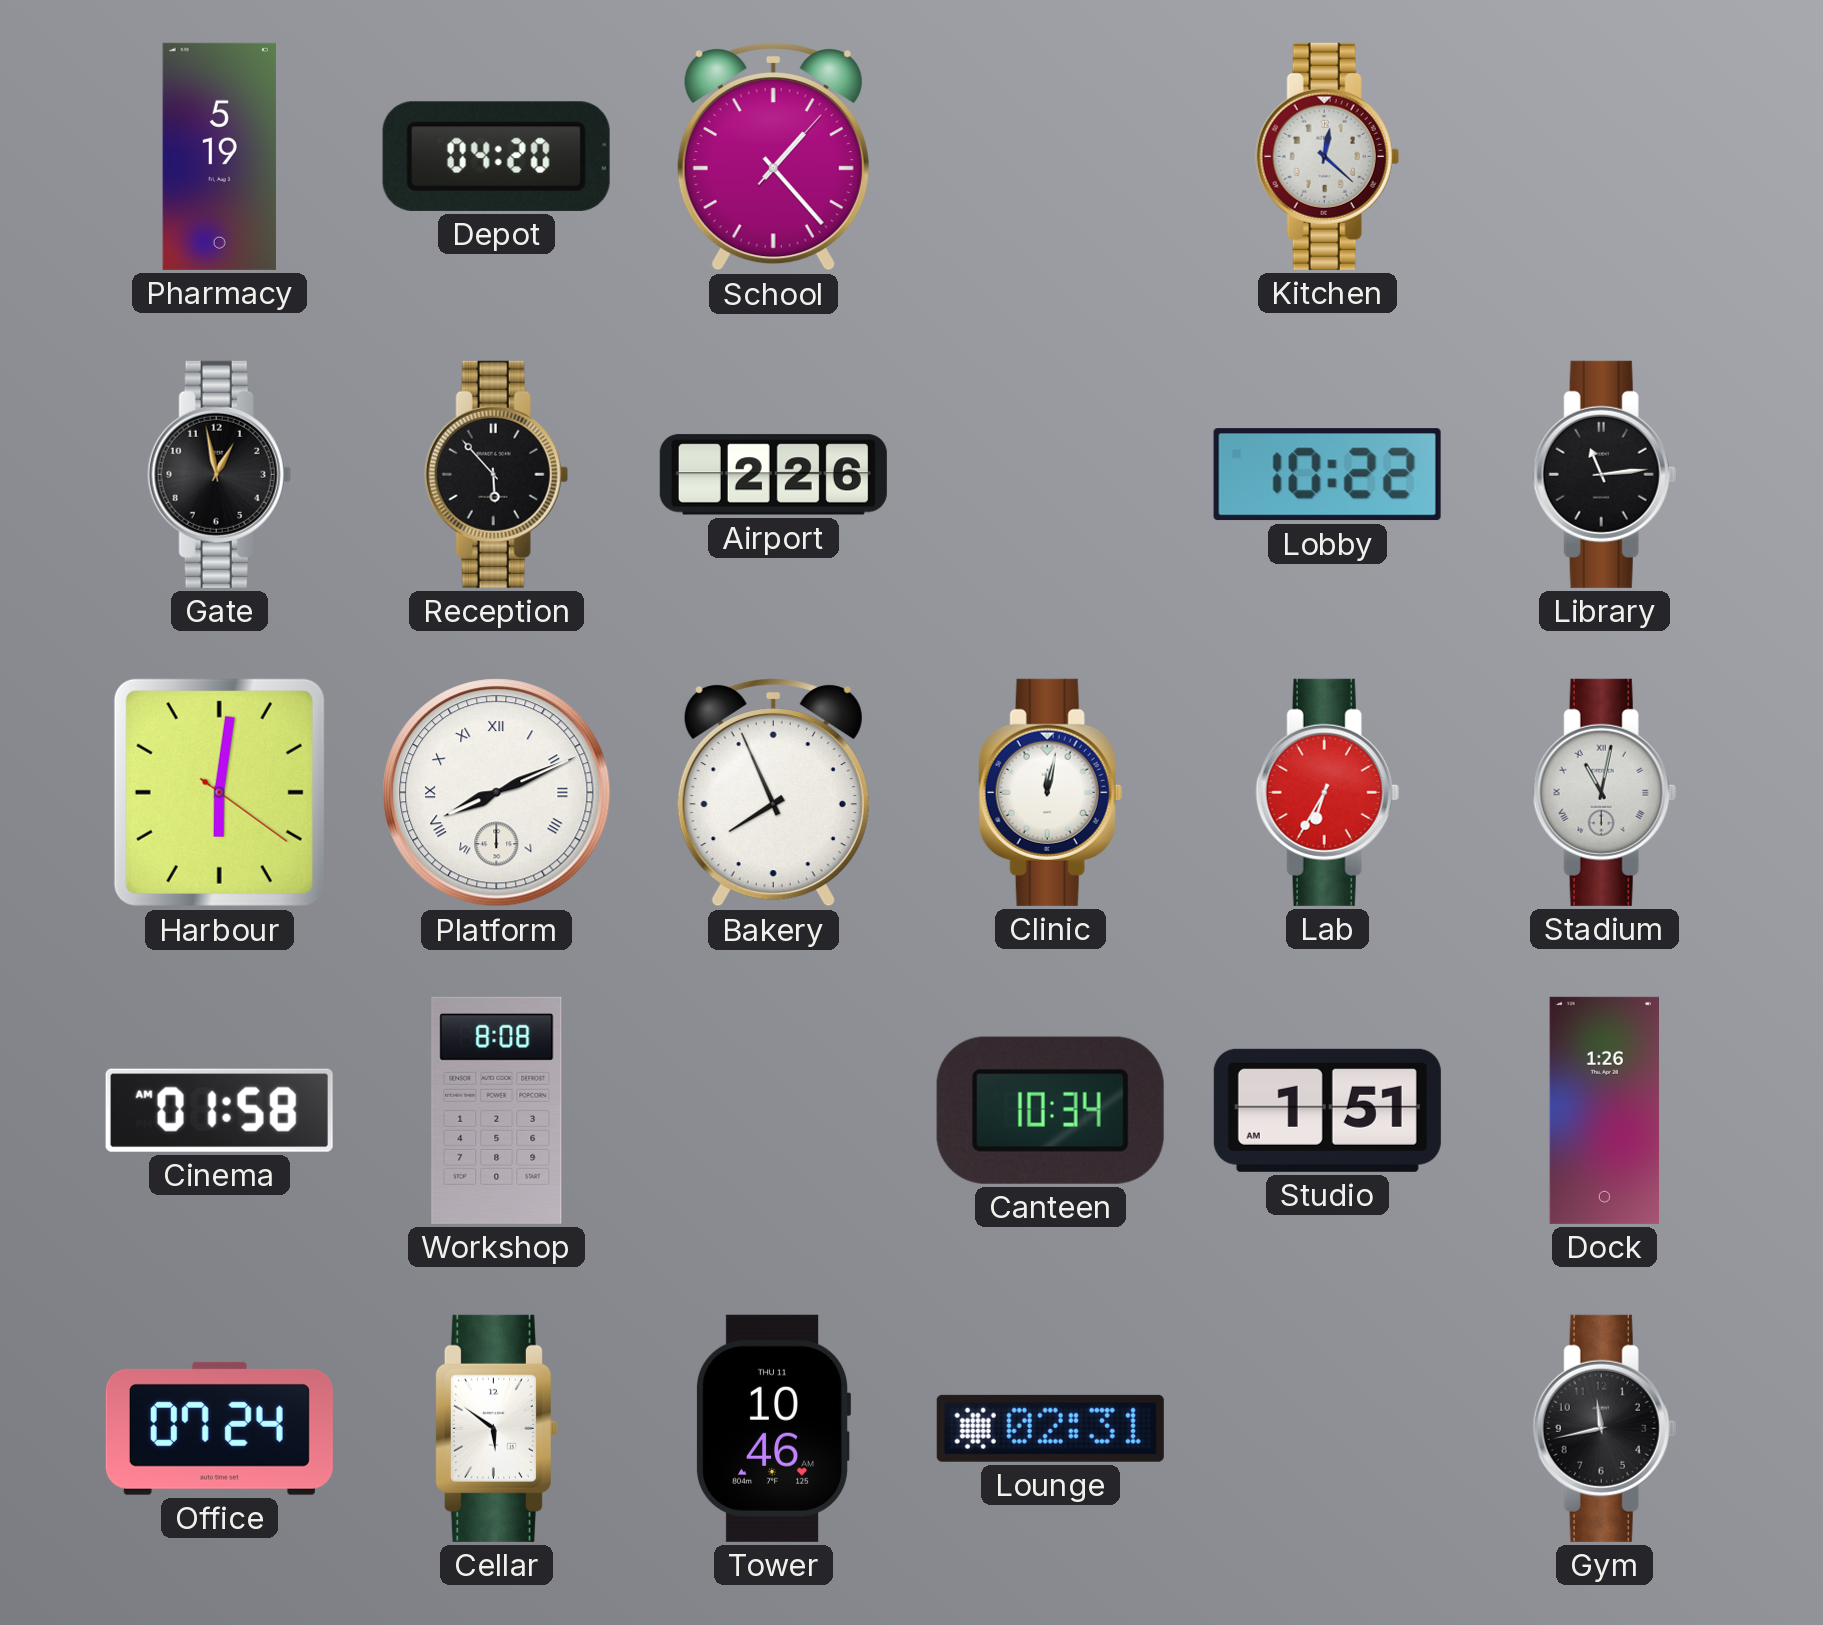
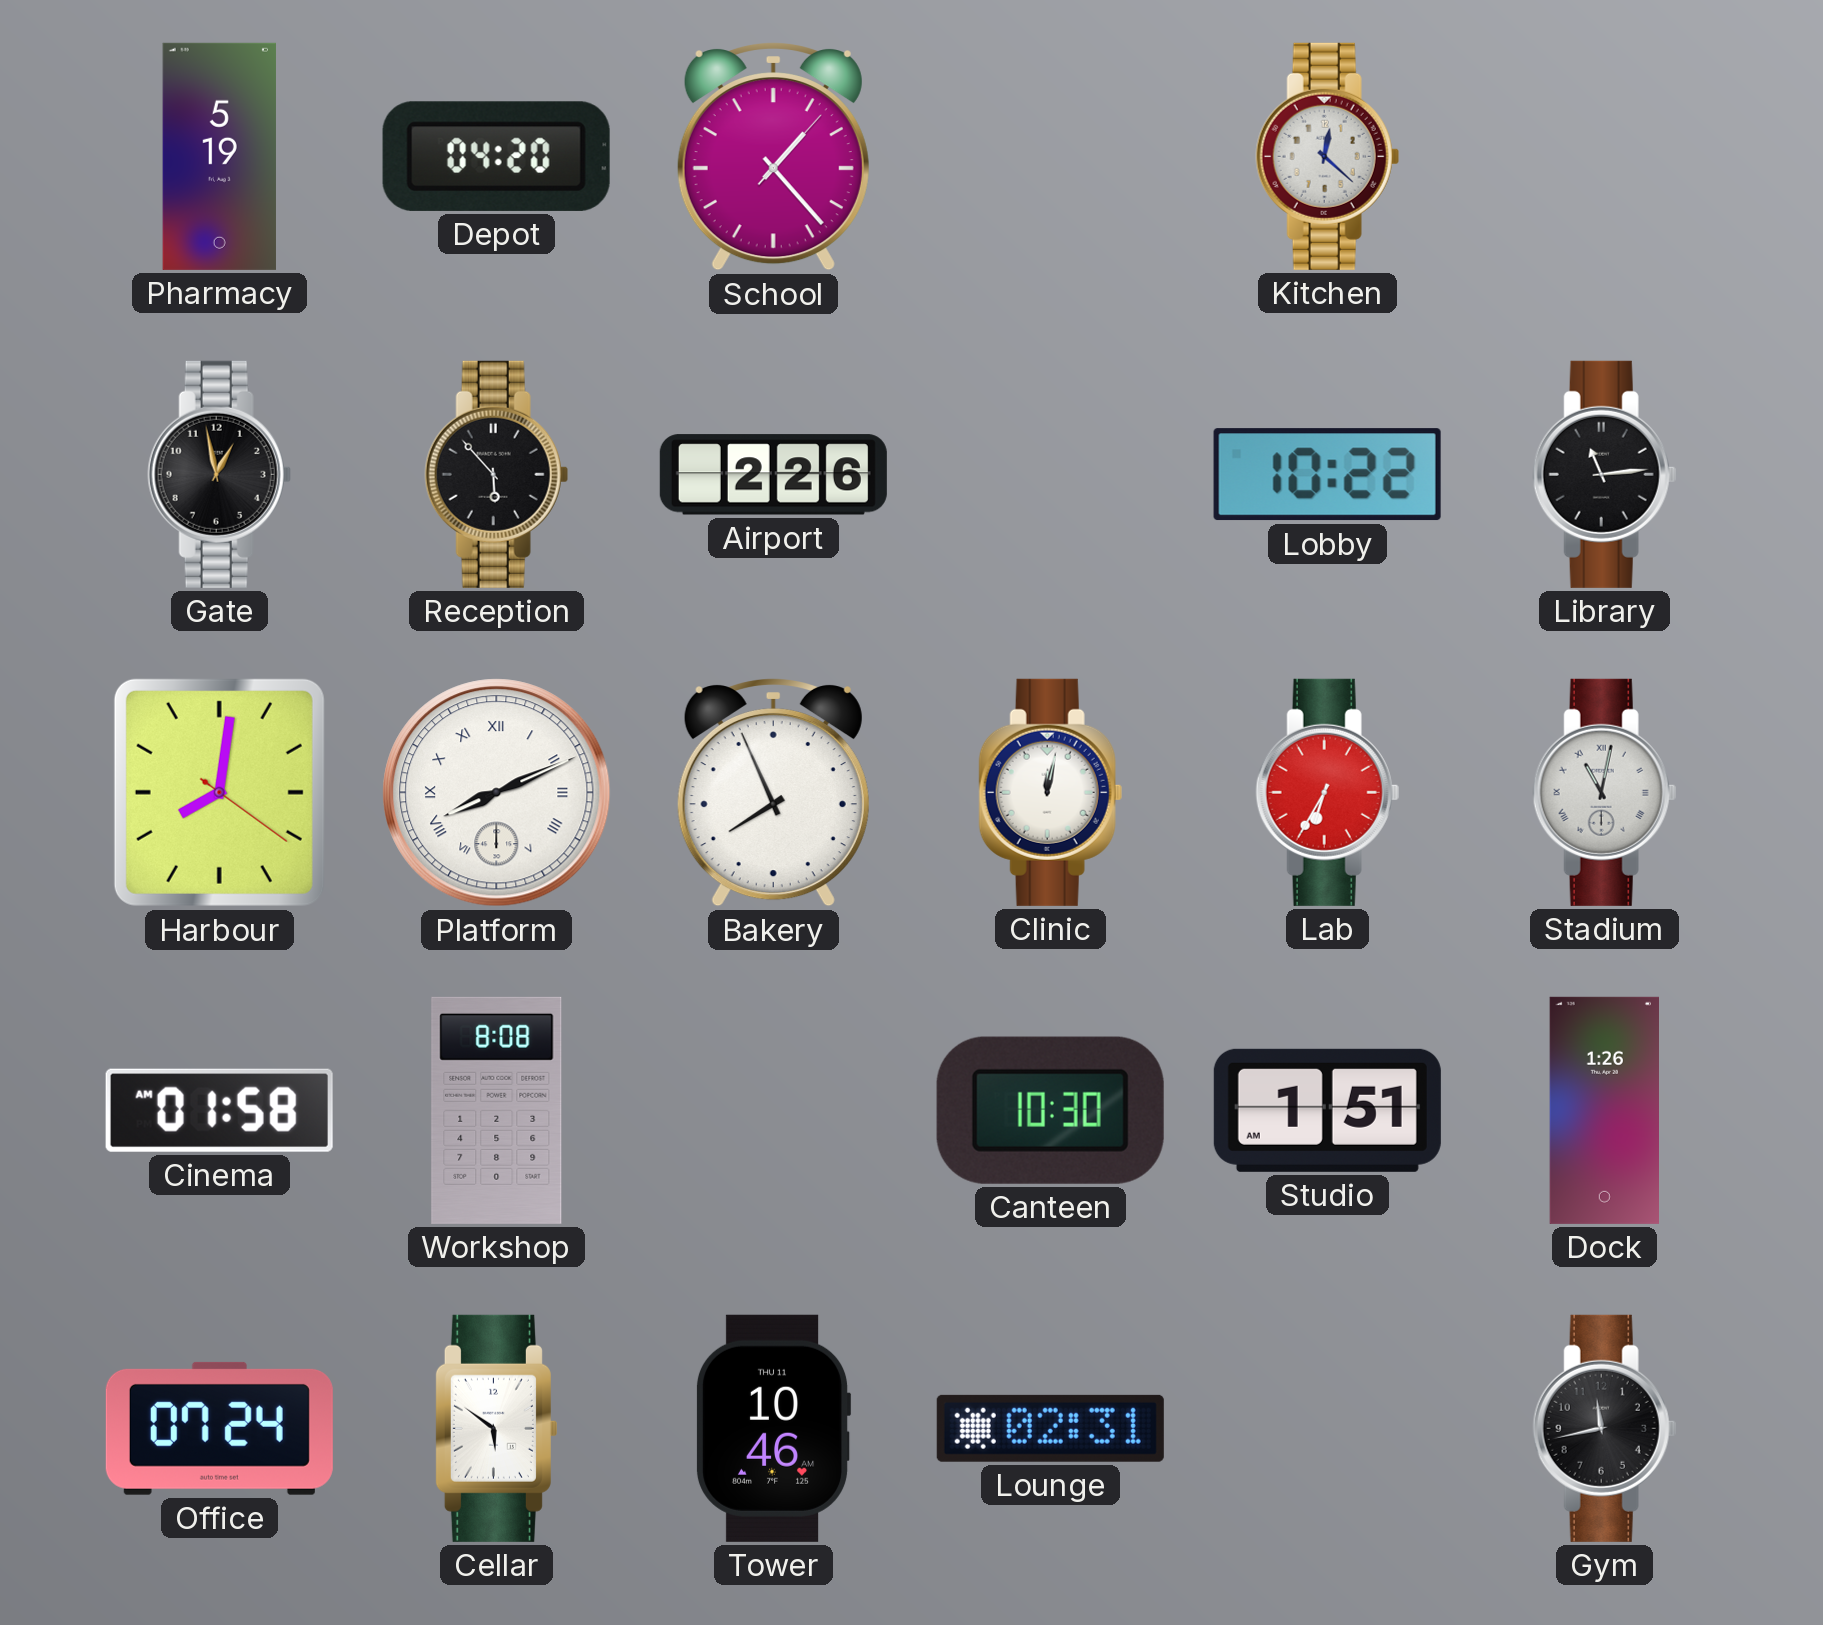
Harbour: 6:01 -> 8:01 (219, 792)
Canteen: 10:34 -> 10:30 (1050, 1110)
